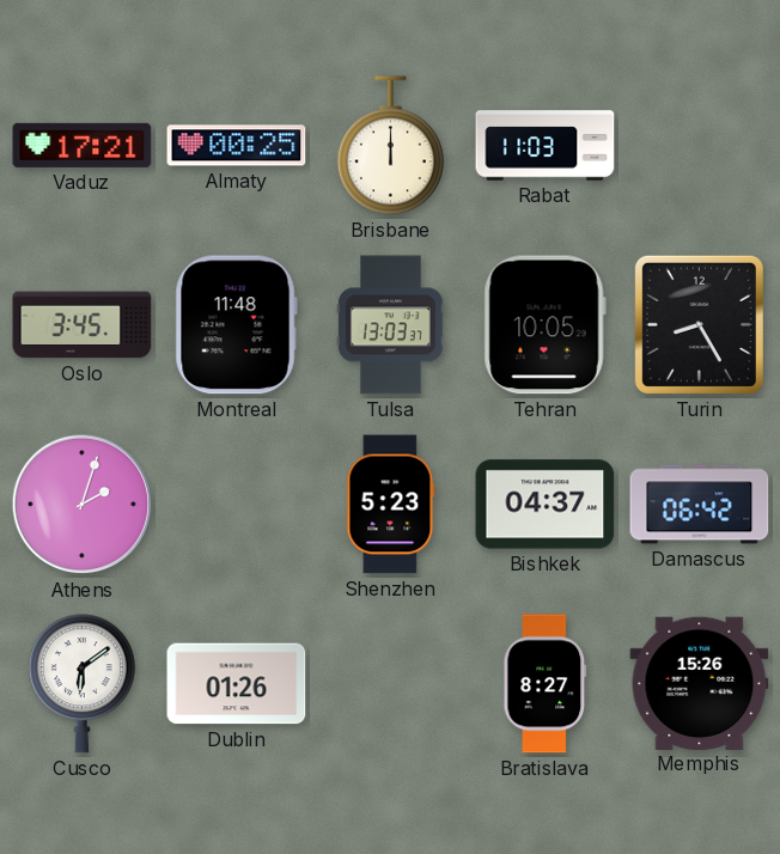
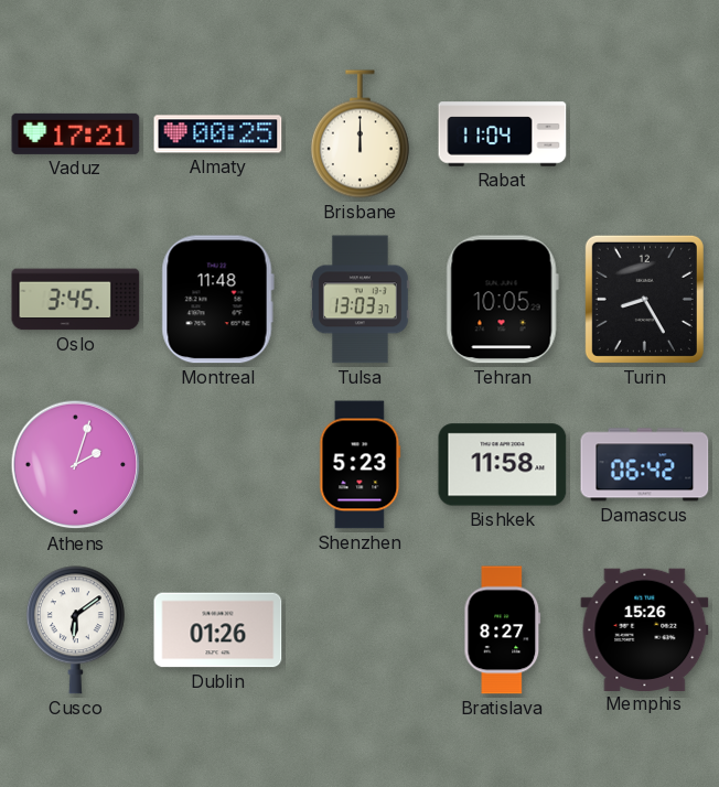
Rabat: 11:03 -> 11:04 (503, 134)
Bishkek: 04:37 -> 11:58 (503, 465)
